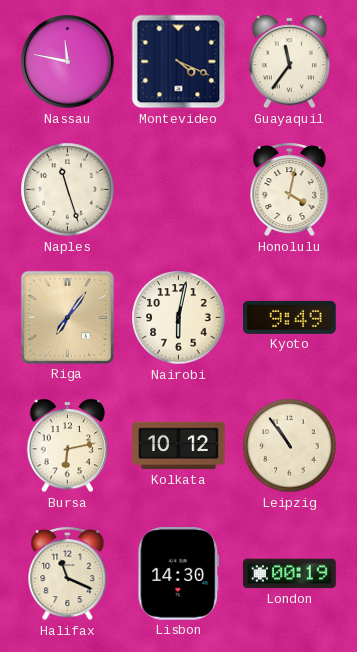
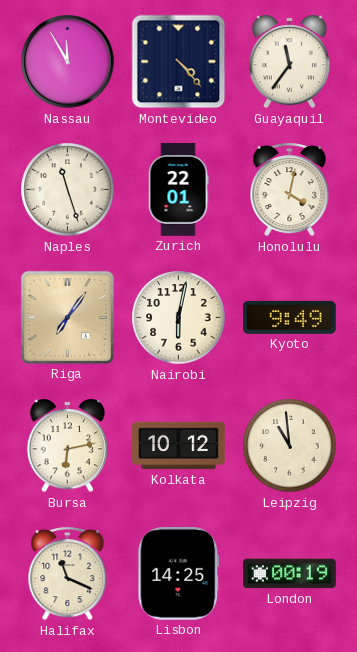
Nassau: 11:47 -> 11:55 (68, 62)
Montevideo: 4:19 -> 4:23 (179, 62)
Zurich: none -> 22:01 (178, 190)
Leipzig: 10:54 -> 10:59 (290, 446)
Lisbon: 14:30 -> 14:25 (179, 574)
